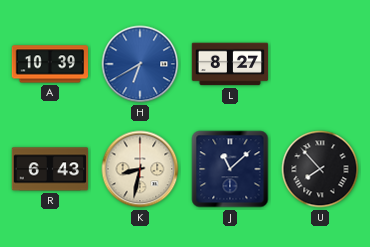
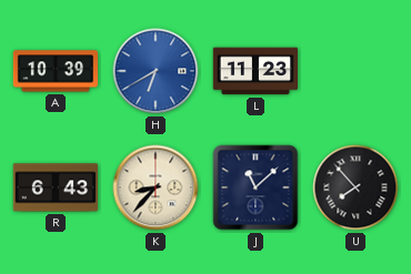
L: 8:27 -> 11:23 (255, 71)
K: 8:32 -> 8:37 (156, 187)
